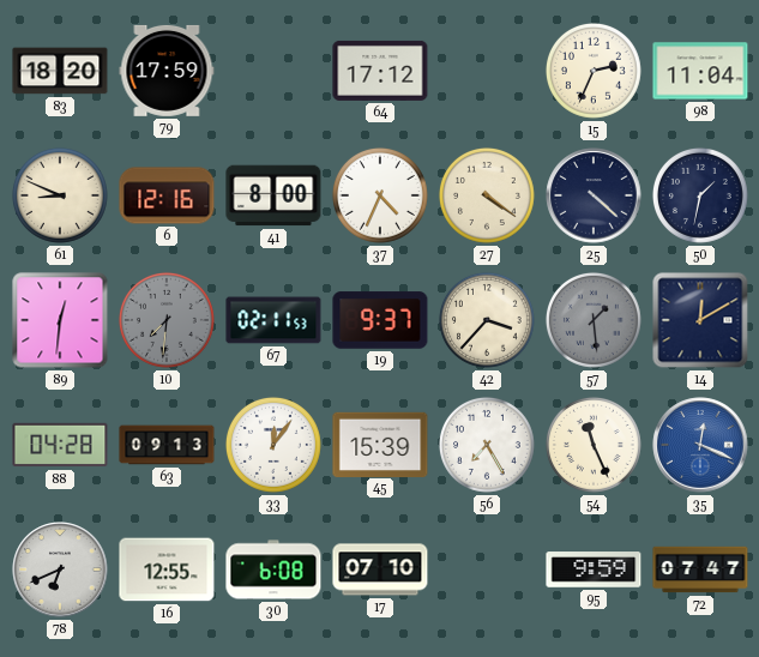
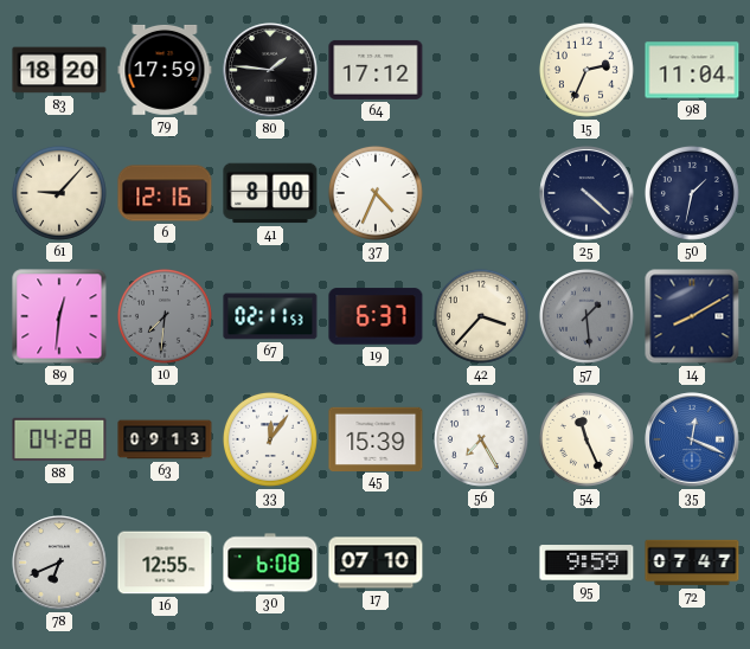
80: none -> 1:46 (270, 70)
61: 8:49 -> 9:07 (59, 193)
27: 4:21 -> none (487, 195)
19: 9:37 -> 6:37 (376, 316)
14: 12:10 -> 8:10 (692, 316)
